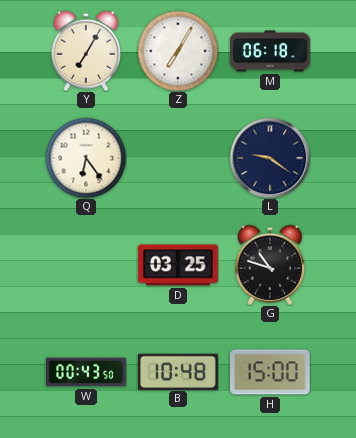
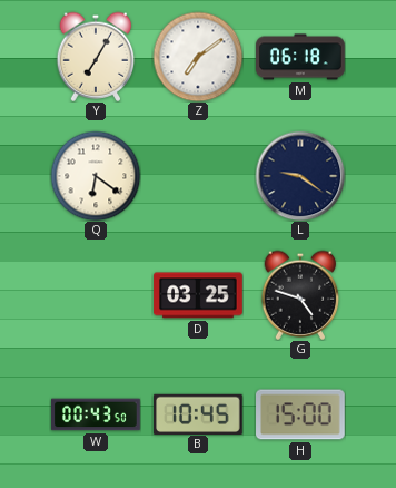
Z: 7:05 -> 7:09 (198, 57)
Q: 6:24 -> 6:21 (96, 176)
G: 10:48 -> 4:48 (300, 295)
B: 10:48 -> 10:45 (199, 413)
